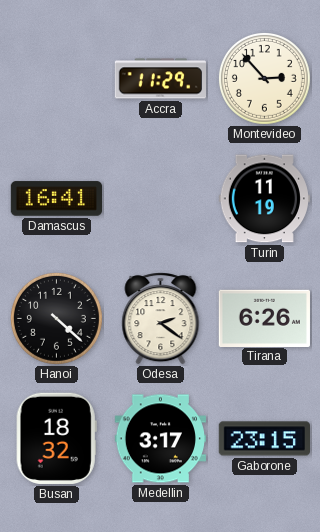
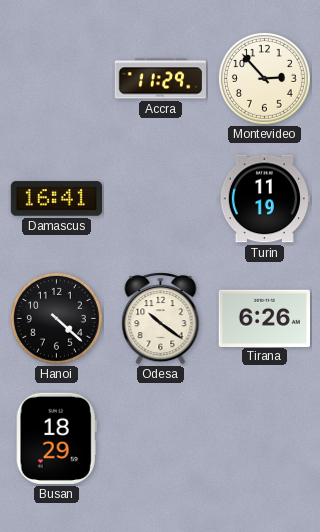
Odesa: 2:21 -> 10:21 (161, 319)
Busan: 18:32 -> 18:29 (56, 438)
Medellin: 3:17 -> none (160, 439)
Gaborone: 23:15 -> none (264, 439)
